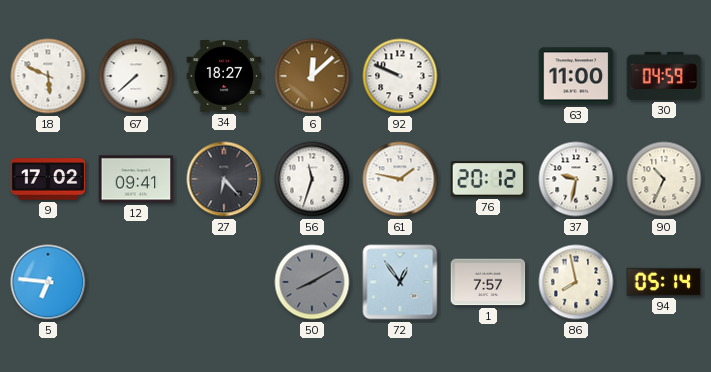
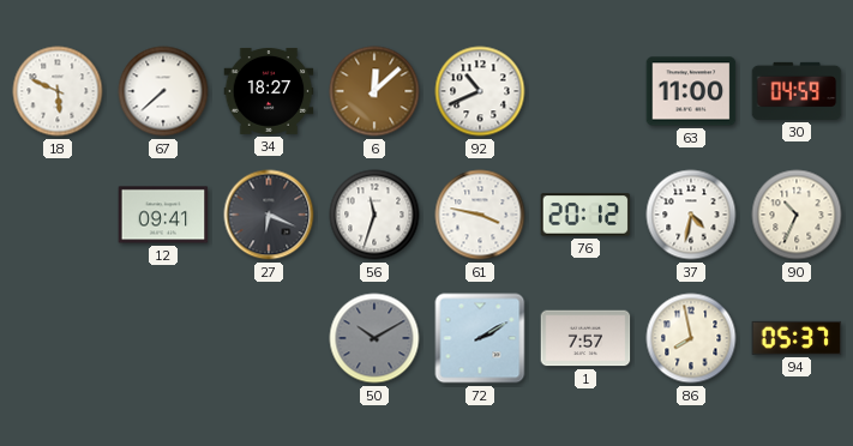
92: 9:49 -> 10:41 (480, 91)
9: 17:02 -> none (48, 179)
27: 6:23 -> 6:19 (269, 215)
61: 1:47 -> 3:47 (480, 215)
37: 9:32 -> 4:32 (691, 215)
5: 6:46 -> none (48, 282)
50: 8:10 -> 10:10 (374, 338)
72: 12:54 -> 2:10 (480, 338)
94: 05:14 -> 05:37 (797, 338)
